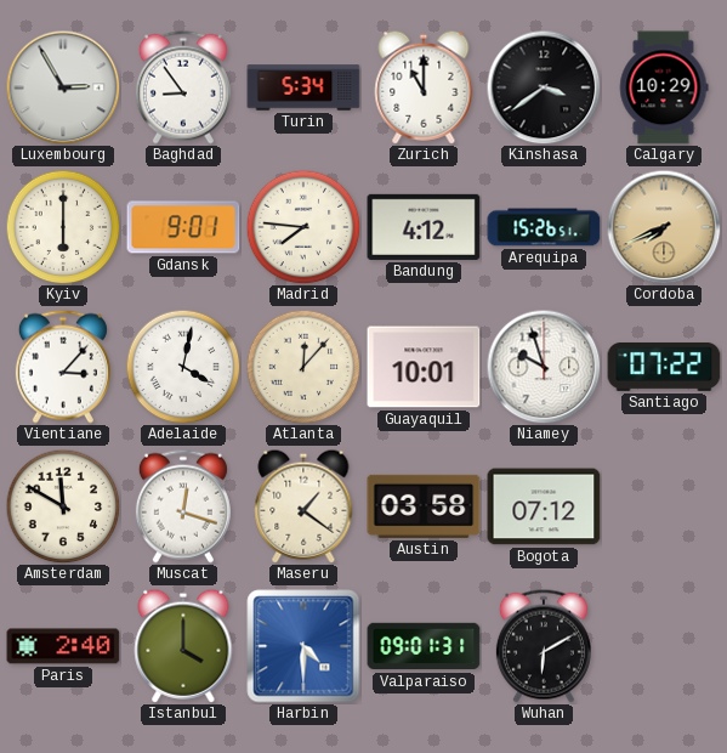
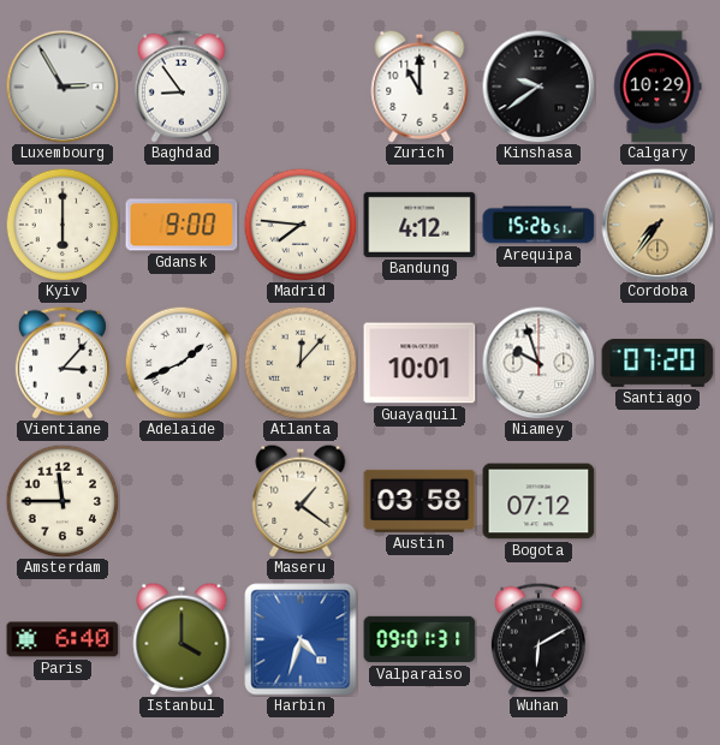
Turin: 5:34 -> none (303, 87)
Kinshasa: 3:39 -> 9:39 (538, 87)
Gdansk: 9:01 -> 9:00 (182, 225)
Cordoba: 7:41 -> 7:36 (657, 225)
Adelaide: 4:02 -> 1:41 (182, 363)
Santiago: 07:22 -> 07:20 (657, 363)
Amsterdam: 11:50 -> 11:45 (63, 501)
Muscat: 12:18 -> none (183, 506)
Paris: 2:40 -> 6:40 (63, 639)
Harbin: 4:30 -> 4:33 (301, 639)
